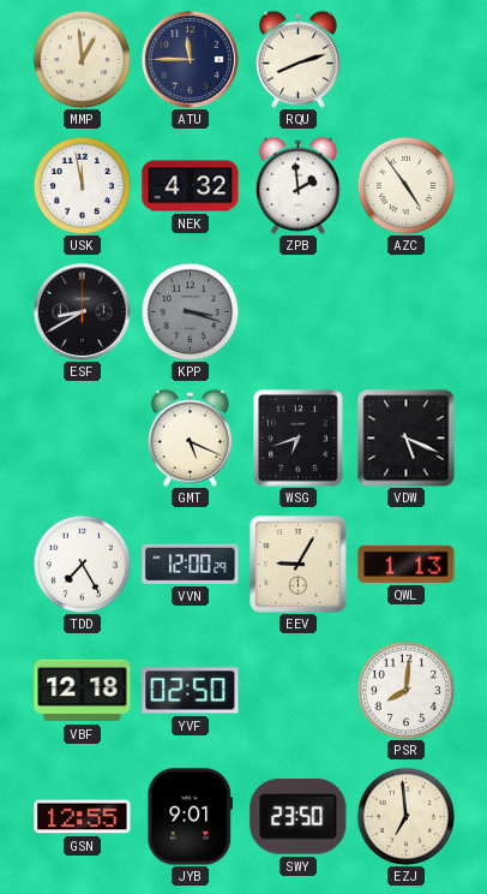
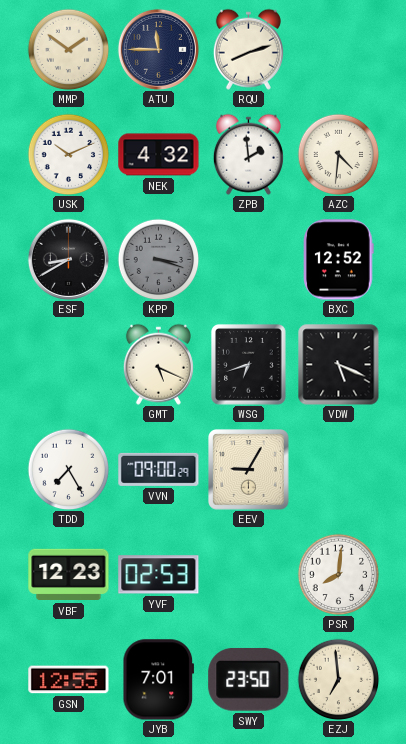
MMP: 12:59 -> 1:51 (68, 49)
USK: 11:58 -> 10:11 (68, 154)
AZC: 4:54 -> 4:31 (338, 154)
BXC: none -> 12:52 (339, 260)
VVN: 12:00 -> 09:00 (159, 469)
QWL: 1:13 -> none (407, 564)
VBF: 12:18 -> 12:23 (69, 575)
YVF: 02:50 -> 02:53 (159, 575)
JYB: 9:01 -> 7:01 (159, 680)
